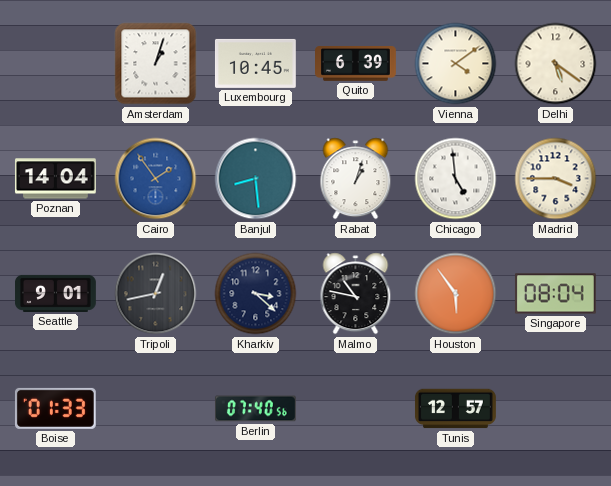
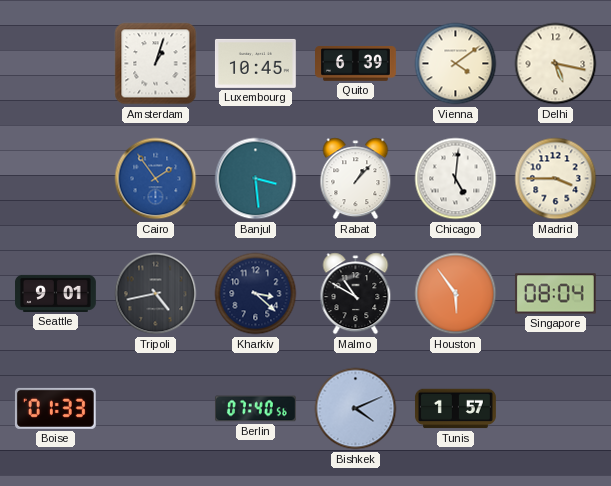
Delhi: 5:21 -> 5:17 (556, 64)
Poznan: 14:04 -> none (55, 179)
Banjul: 8:29 -> 3:29 (256, 179)
Rabat: 1:03 -> 1:07 (356, 179)
Chicago: 4:59 -> 5:01 (456, 179)
Tripoli: 12:43 -> 4:43 (156, 294)
Malmo: 10:47 -> 10:50 (356, 294)
Bishkek: none -> 4:11 (356, 409)
Tunis: 12:57 -> 1:57 (455, 409)
